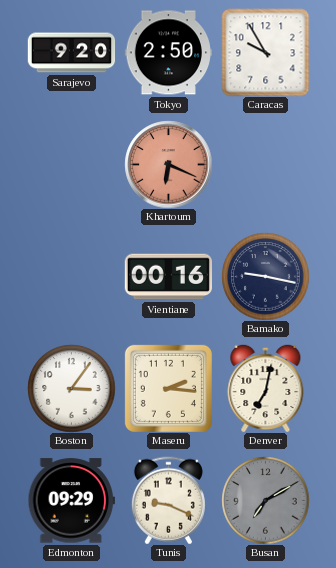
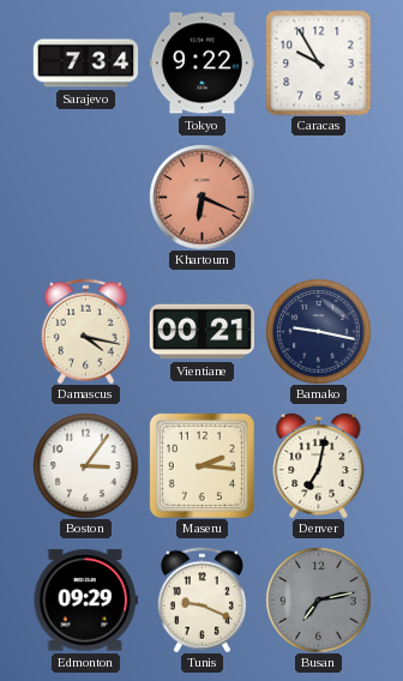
Sarajevo: 9:20 -> 7:34 (85, 64)
Tokyo: 2:50 -> 9:22 (201, 64)
Damascus: none -> 4:17 (85, 331)
Vientiane: 00:16 -> 00:21 (201, 332)
Busan: 7:10 -> 7:13 (318, 599)
